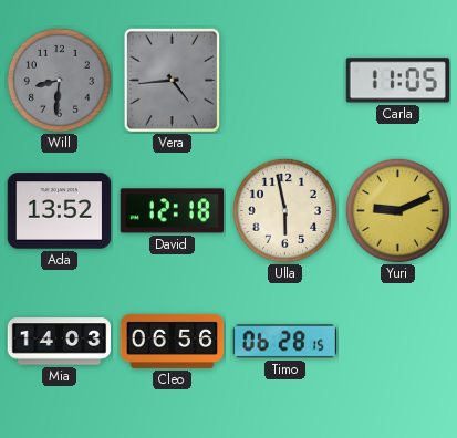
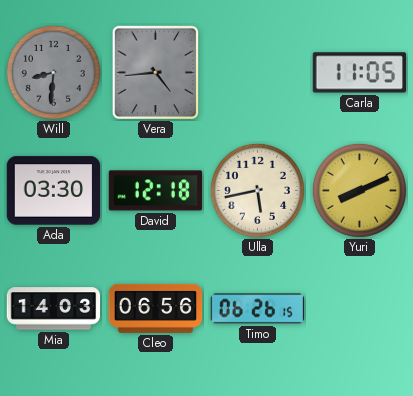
Ada: 13:52 -> 03:30 (54, 191)
Ulla: 5:58 -> 5:43 (257, 190)
Yuri: 9:11 -> 8:11 (359, 190)
Timo: 06:28 -> 06:26 (258, 309)
